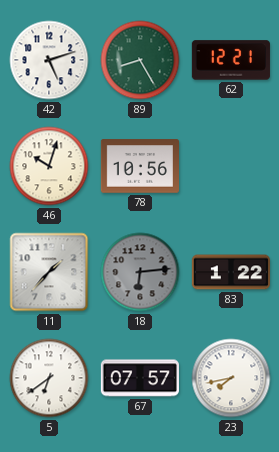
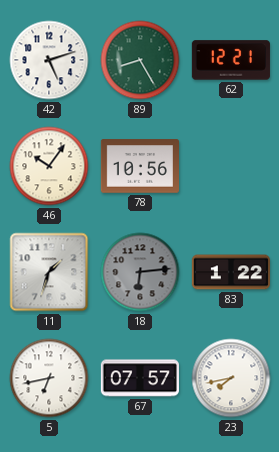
46: 10:03 -> 10:06 (49, 166)
11: 1:37 -> 1:33 (49, 272)
5: 6:39 -> 6:43 (49, 378)
